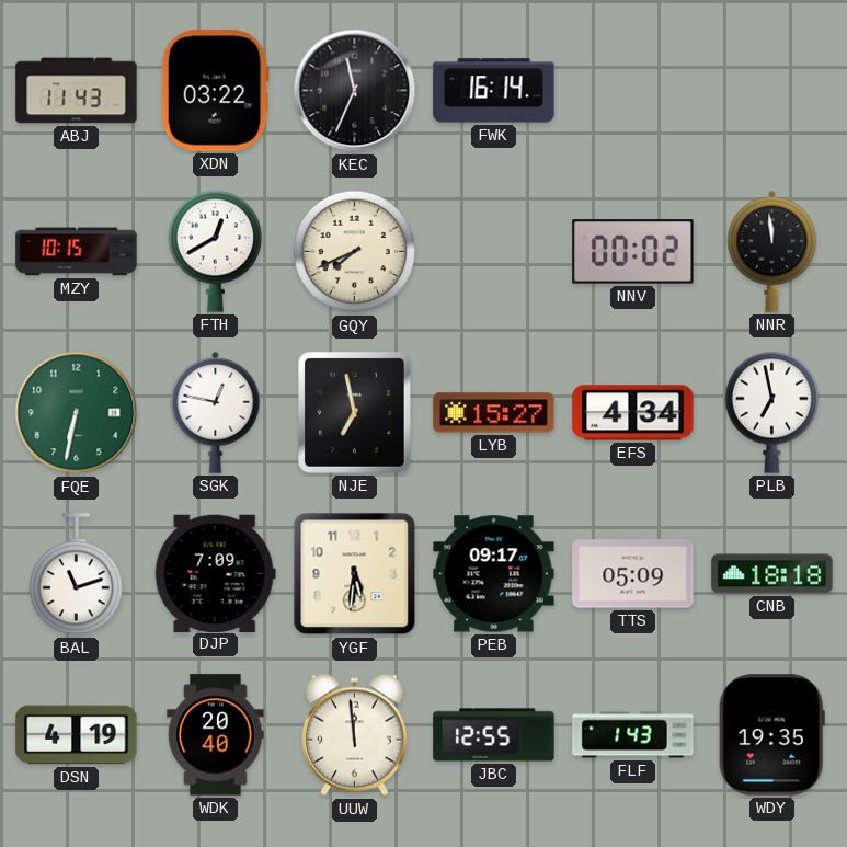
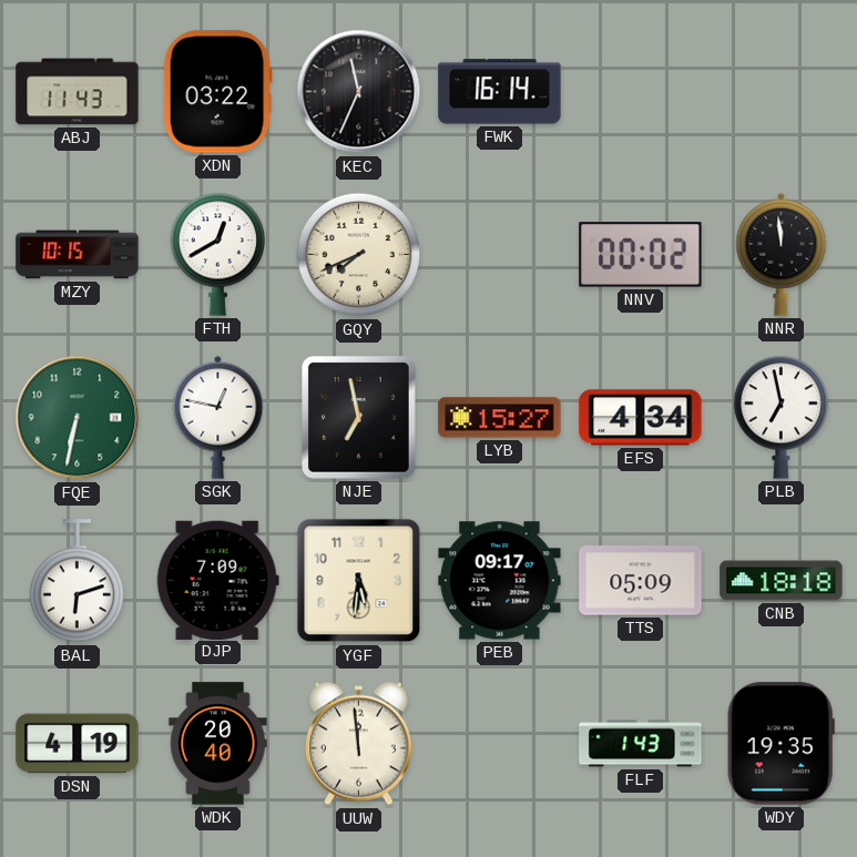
BAL: 11:12 -> 6:12 (76, 581)
JBC: 12:55 -> none (494, 735)
